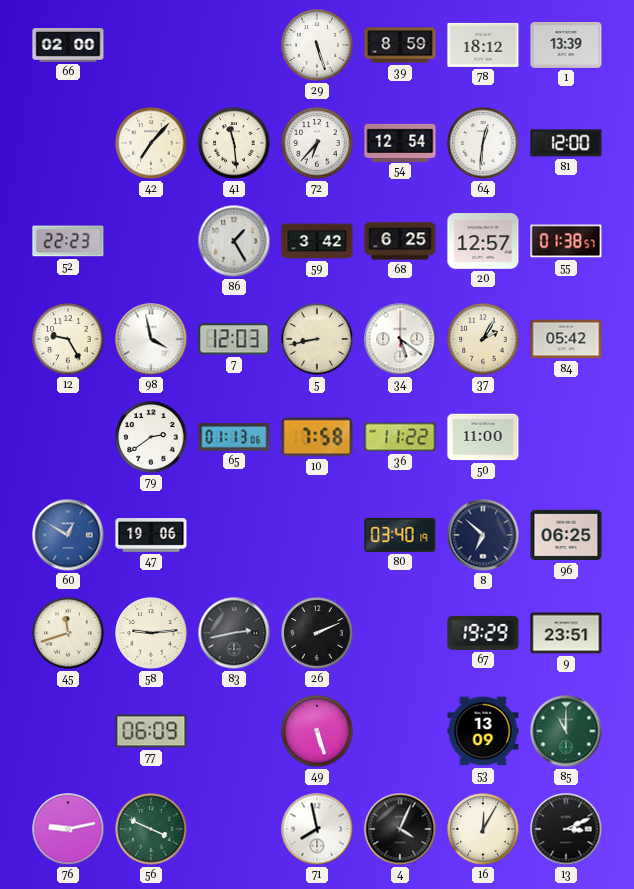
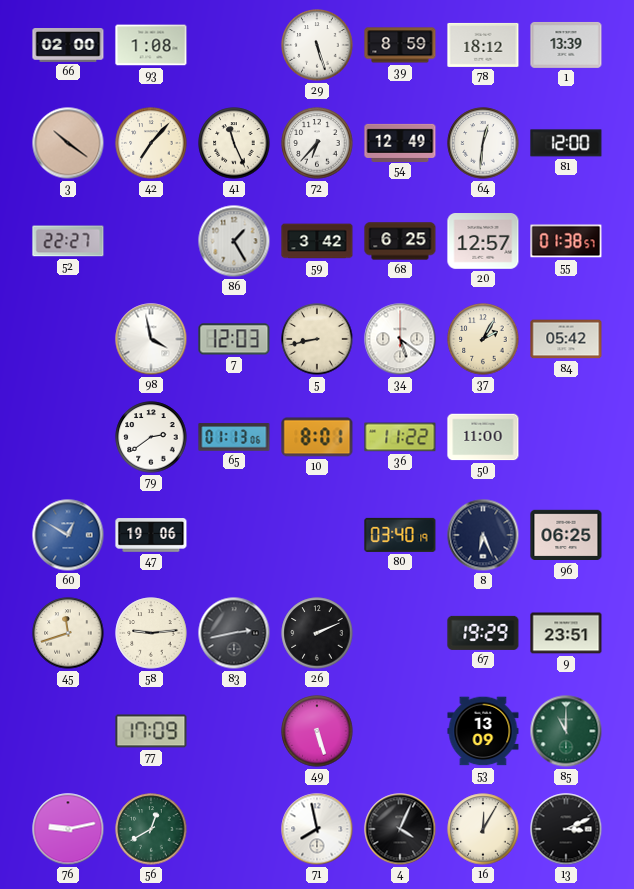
93: none -> 1:08 (151, 45)
3: none -> 10:21 (68, 143)
41: 11:29 -> 11:26 (234, 143)
54: 12:54 -> 12:49 (400, 142)
52: 22:23 -> 22:27 (68, 241)
12: 9:25 -> none (68, 339)
10: 7:58 -> 8:01 (317, 437)
8: 6:52 -> 6:26 (483, 535)
77: 06:09 -> 17:09 (151, 731)
56: 3:49 -> 12:40 (151, 829)
